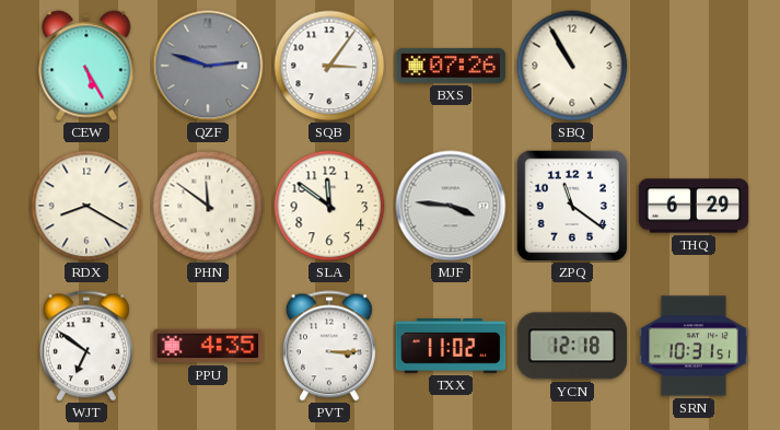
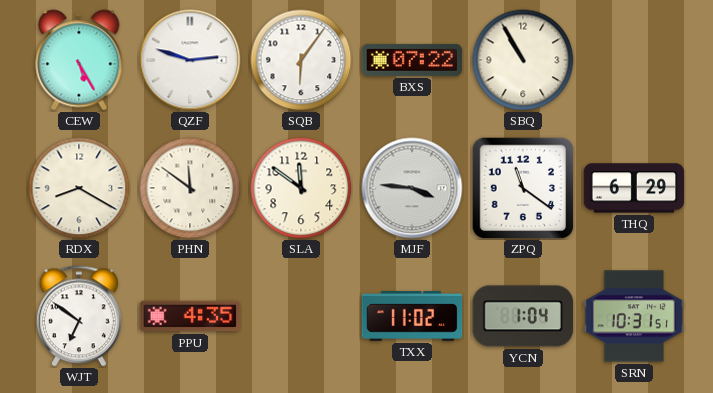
QZF dial: grey -> white (190, 60)
SQB: 3:06 -> 6:06 (301, 60)
BXS: 07:26 -> 07:22 (412, 60)
PVT: 3:15 -> none (329, 346)
YCN: 12:18 -> 1:04 (523, 316)
